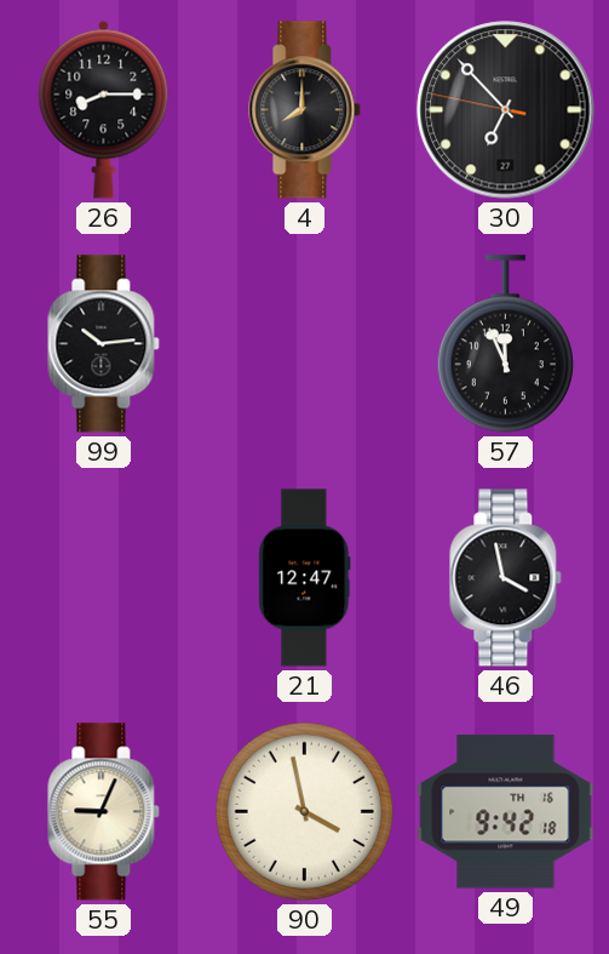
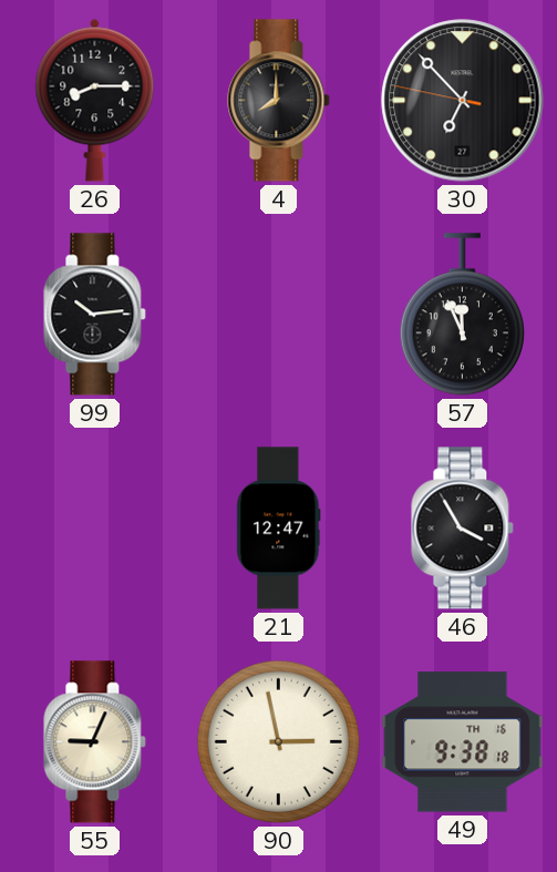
46: 3:58 -> 3:55 (463, 529)
90: 3:58 -> 2:58 (278, 741)
49: 9:42 -> 9:38 (463, 742)
